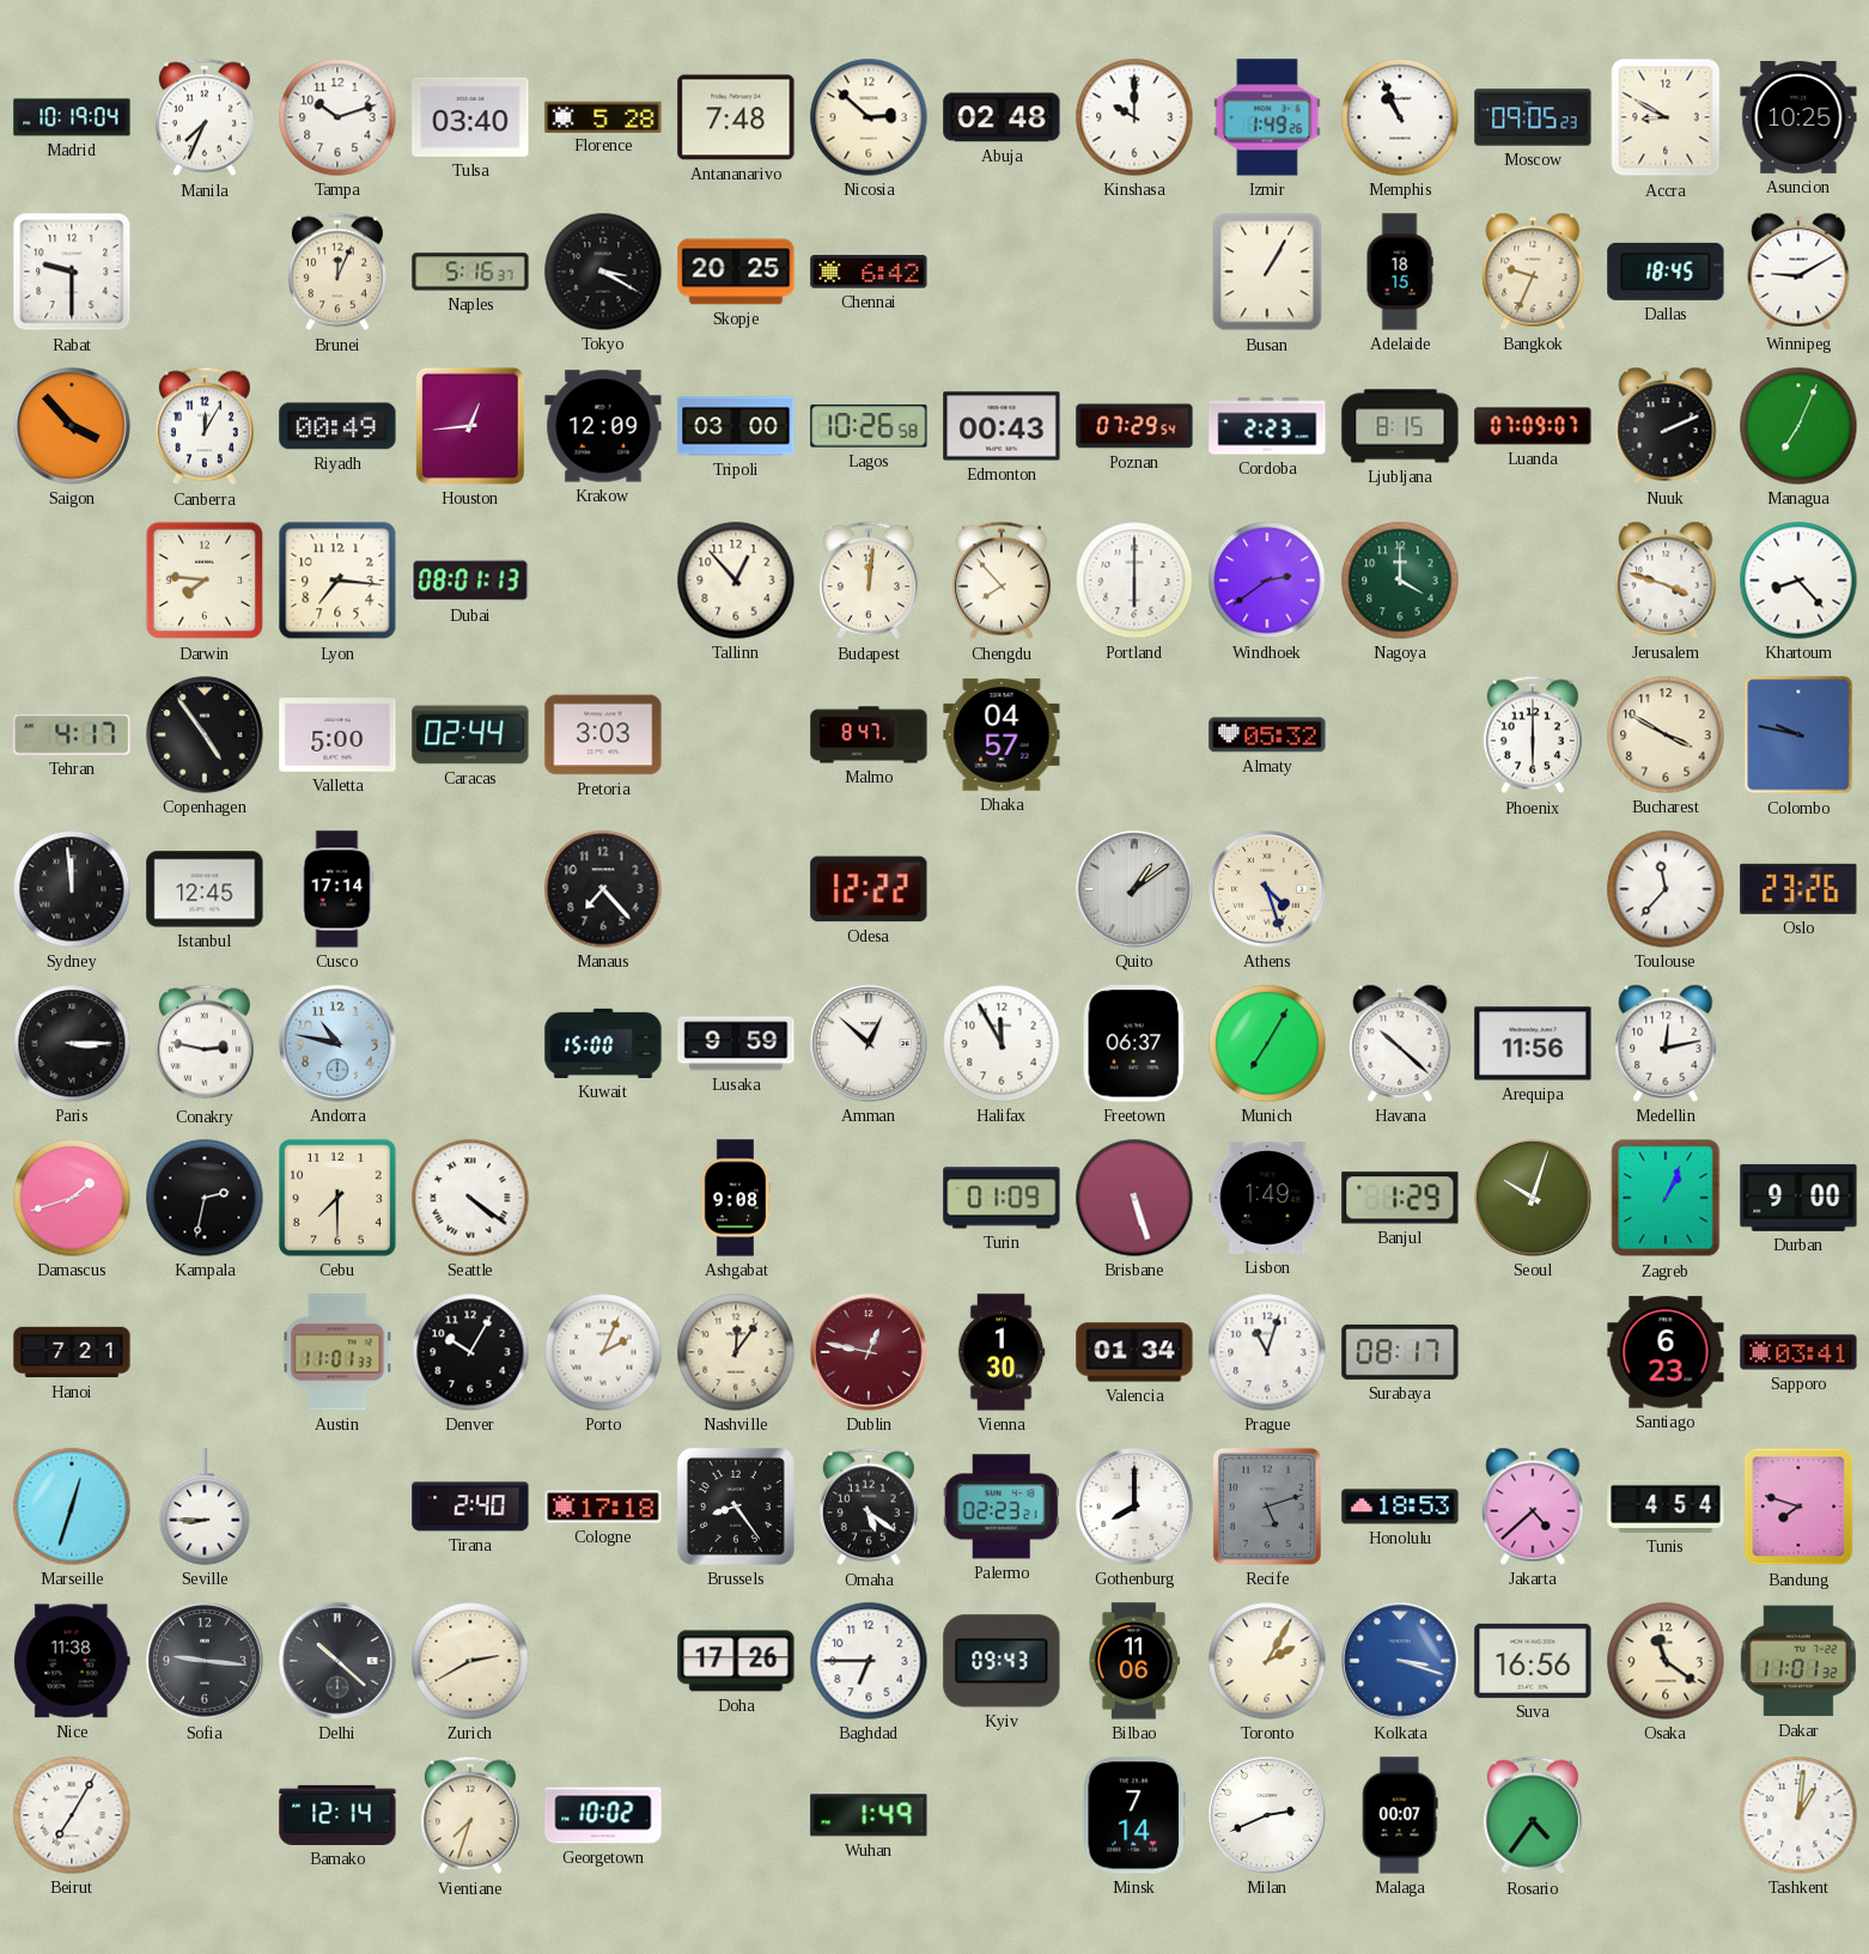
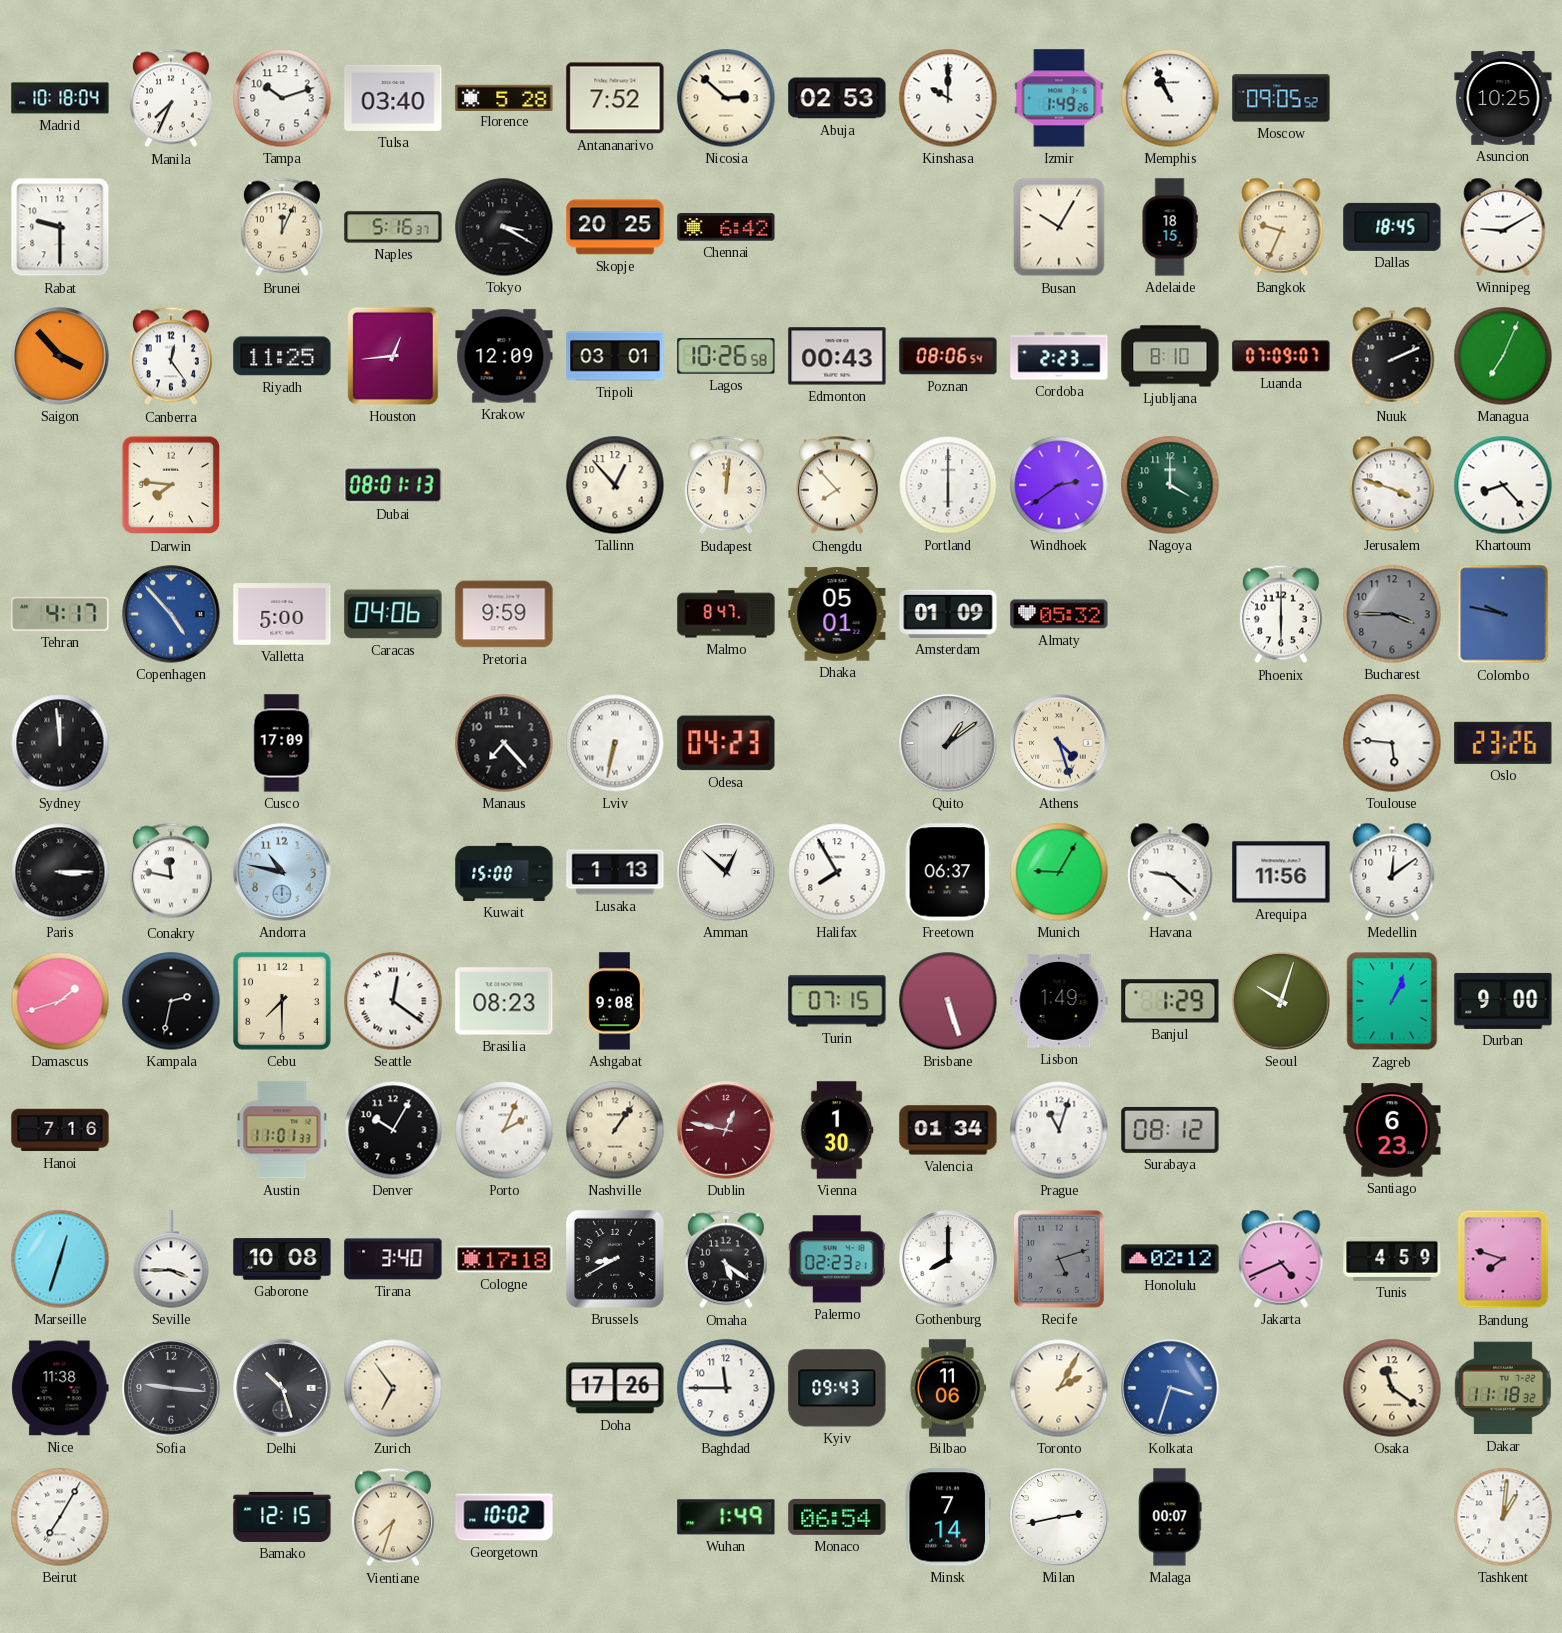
Madrid: 10:19 -> 10:18 (60, 98)
Antananarivo: 7:48 -> 7:52 (615, 98)
Abuja: 02:48 -> 02:53 (837, 98)
Moscow: 09:05:23 -> 09:05:52 (1281, 98)
Accra: 8:50 -> none (1666, 117)
Busan: 1:05 -> 10:05 (1059, 227)
Canberra: 12:05 -> 12:24 (171, 356)
Riyadh: 00:49 -> 11:25 (282, 356)
Tripoli: 03:00 -> 03:01 (615, 356)
Poznan: 07:29 -> 08:06 (948, 356)
Ljubljana: 8:15 -> 8:10 (1170, 356)
Lyon: 7:16 -> none (337, 580)
Copenhagen: 4:54 -> 4:53 (171, 614)
Copenhagen dial: black -> blue (171, 614)
Caracas: 02:44 -> 04:06 (393, 614)
Pretoria: 3:03 -> 9:59 (504, 614)
Dhaka: 04:57 -> 05:01 (837, 614)
Amsterdam: none -> 01:09 (948, 614)
Bucharest: 3:50 -> 3:45 (1392, 614)
Bucharest dial: cream -> grey (1392, 614)
Istanbul: 12:45 -> none (205, 889)
Cusco: 17:14 -> 17:09 (282, 743)
Lviv: none -> 6:32 (615, 743)
Odesa: 12:22 -> 04:23 (726, 743)
Toulouse: 11:37 -> 5:46 (1392, 743)
Conakry: 2:47 -> 11:47 (171, 872)
Lusaka: 9:59 -> 1:13 (615, 872)
Halifax: 11:55 -> 7:55 (837, 872)
Munich: 7:05 -> 9:05 (1059, 872)
Havana: 10:22 -> 9:22 (1170, 872)
Medellin: 12:13 -> 12:09 (1392, 872)
Seattle: 4:21 -> 12:21 (393, 1001)
Brasilia: none -> 08:23 (504, 1001)
Turin: 01:09 -> 07:15 (837, 1001)
Hanoi: 7:21 -> 7:16 (60, 1130)
Nashville: 12:06 -> 1:06 (615, 1130)
Surabaya: 08:17 -> 08:12 (1170, 1130)
Sapporo: 03:41 -> none (1798, 1352)
Seville: 8:45 -> 3:45 (171, 1259)
Gaborone: none -> 10:08 (282, 1259)
Tirana: 2:40 -> 3:40 (393, 1259)
Brussels: 8:24 -> 8:40 (615, 1259)
Honolulu: 18:53 -> 02:12 (1170, 1259)
Jakarta: 4:38 -> 4:41 (1281, 1259)
Tunis: 4:54 -> 4:59 (1392, 1259)
Delhi: 10:22 -> 10:27 (282, 1388)
Zurich: 2:40 -> 6:54 (393, 1388)
Baghdad: 6:45 -> 11:45 (726, 1388)
Kolkata: 3:18 -> 3:33 (1170, 1388)
Suva: 16:56 -> none (1533, 1661)
Dakar: 11:01 -> 11:18 (1503, 1388)
Bamako: 12:14 -> 12:15 (282, 1517)
Monaco: none -> 06:54 (837, 1517)
Milan: 2:41 -> 2:43 (1059, 1517)
Rosario: 4:36 -> none (1533, 1815)
